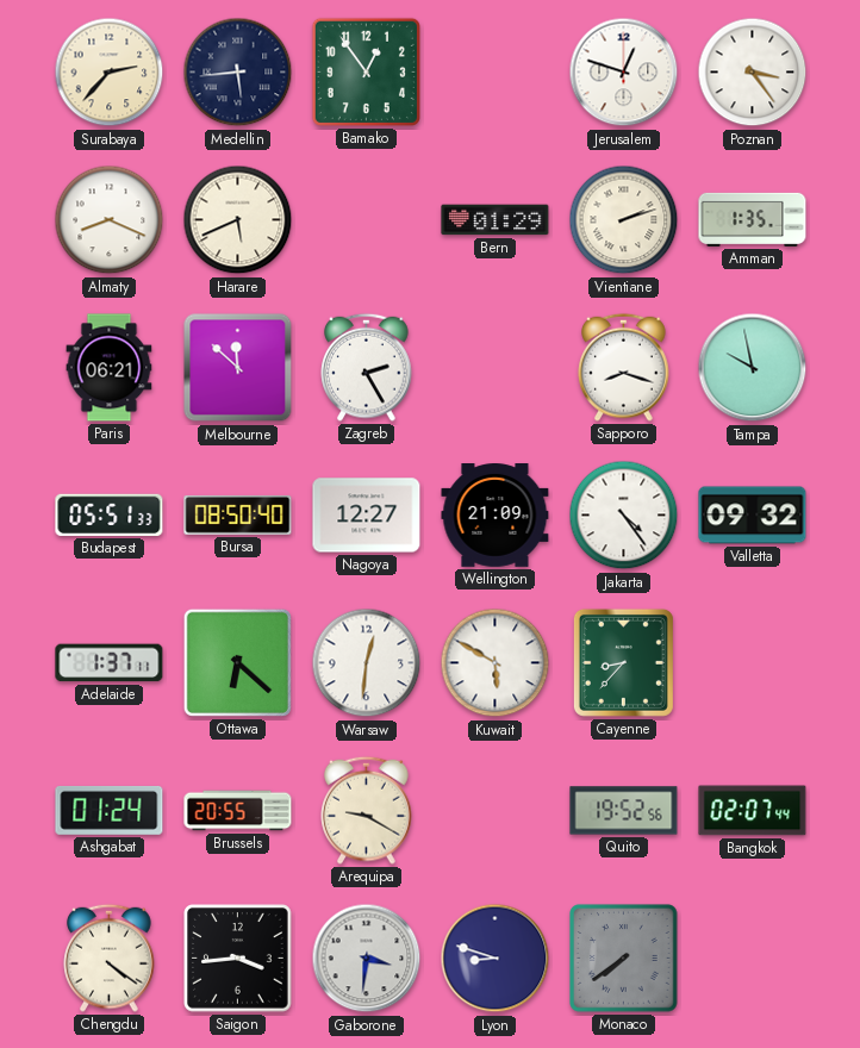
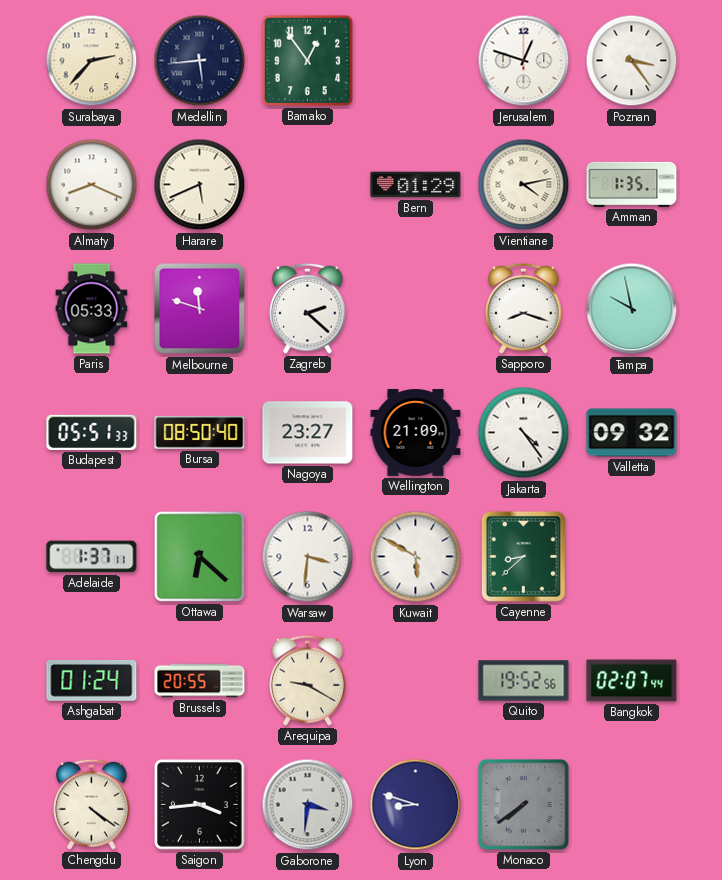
Vientiane: 2:12 -> 4:13 (524, 185)
Paris: 06:21 -> 05:33 (92, 309)
Melbourne: 11:52 -> 11:48 (200, 309)
Zagreb: 2:25 -> 2:22 (308, 308)
Nagoya: 12:27 -> 23:27 (308, 433)
Warsaw: 12:31 -> 3:31 (308, 557)
Cayenne: 8:37 -> 8:38 (523, 556)
